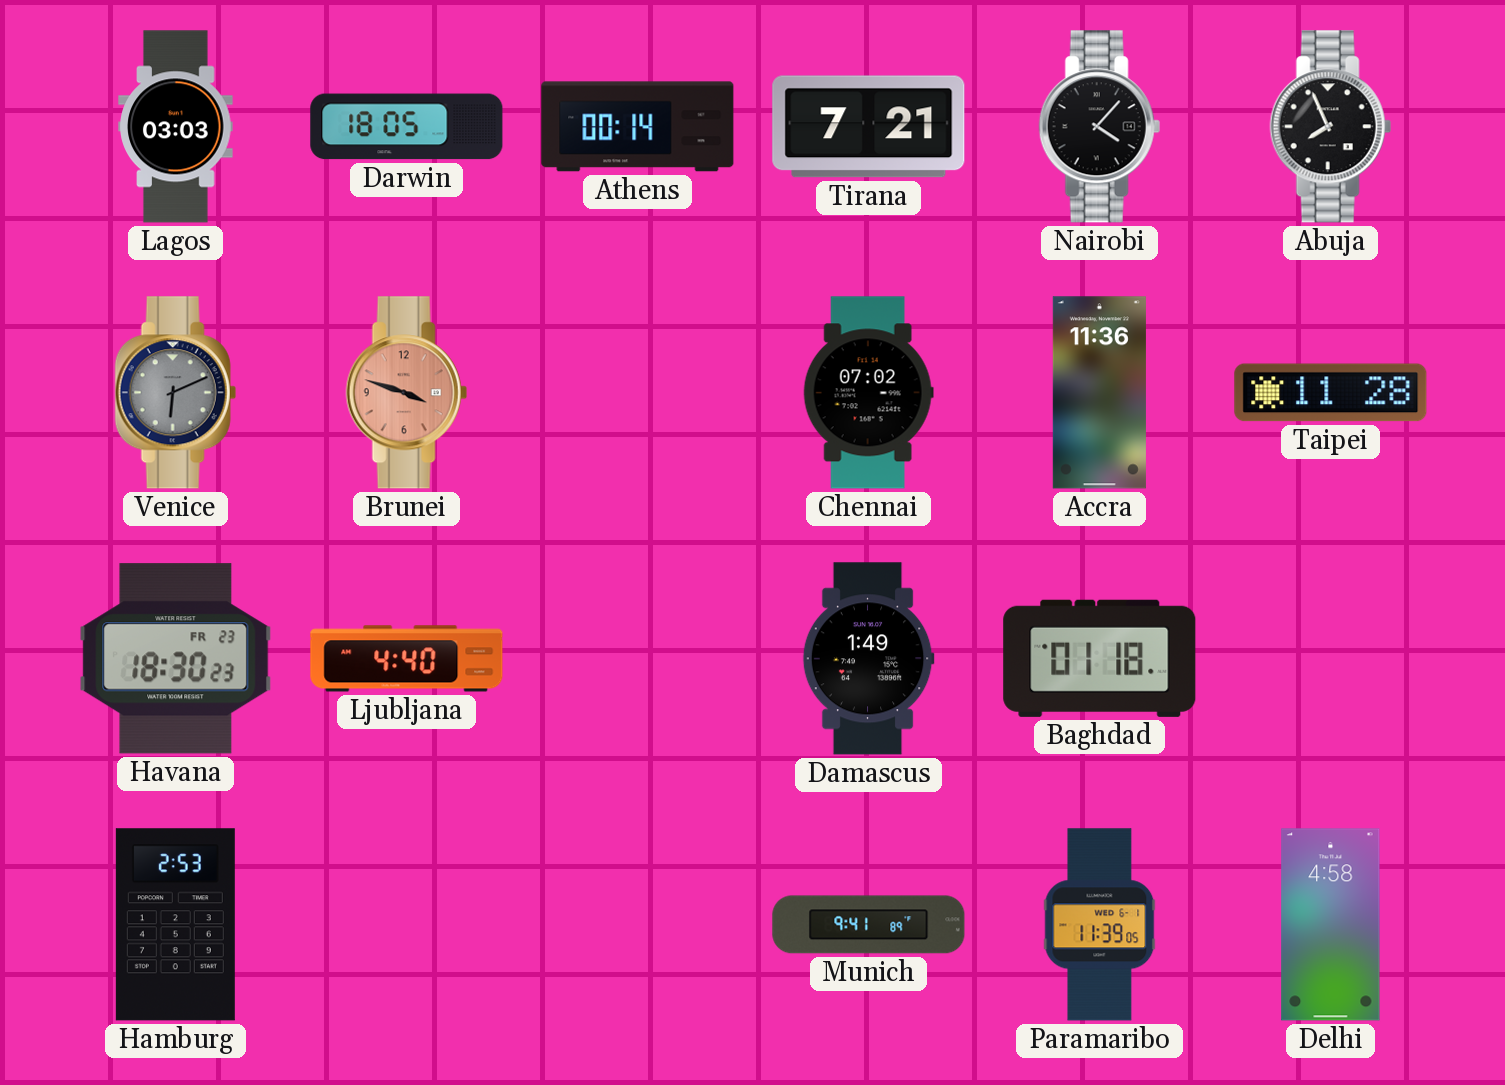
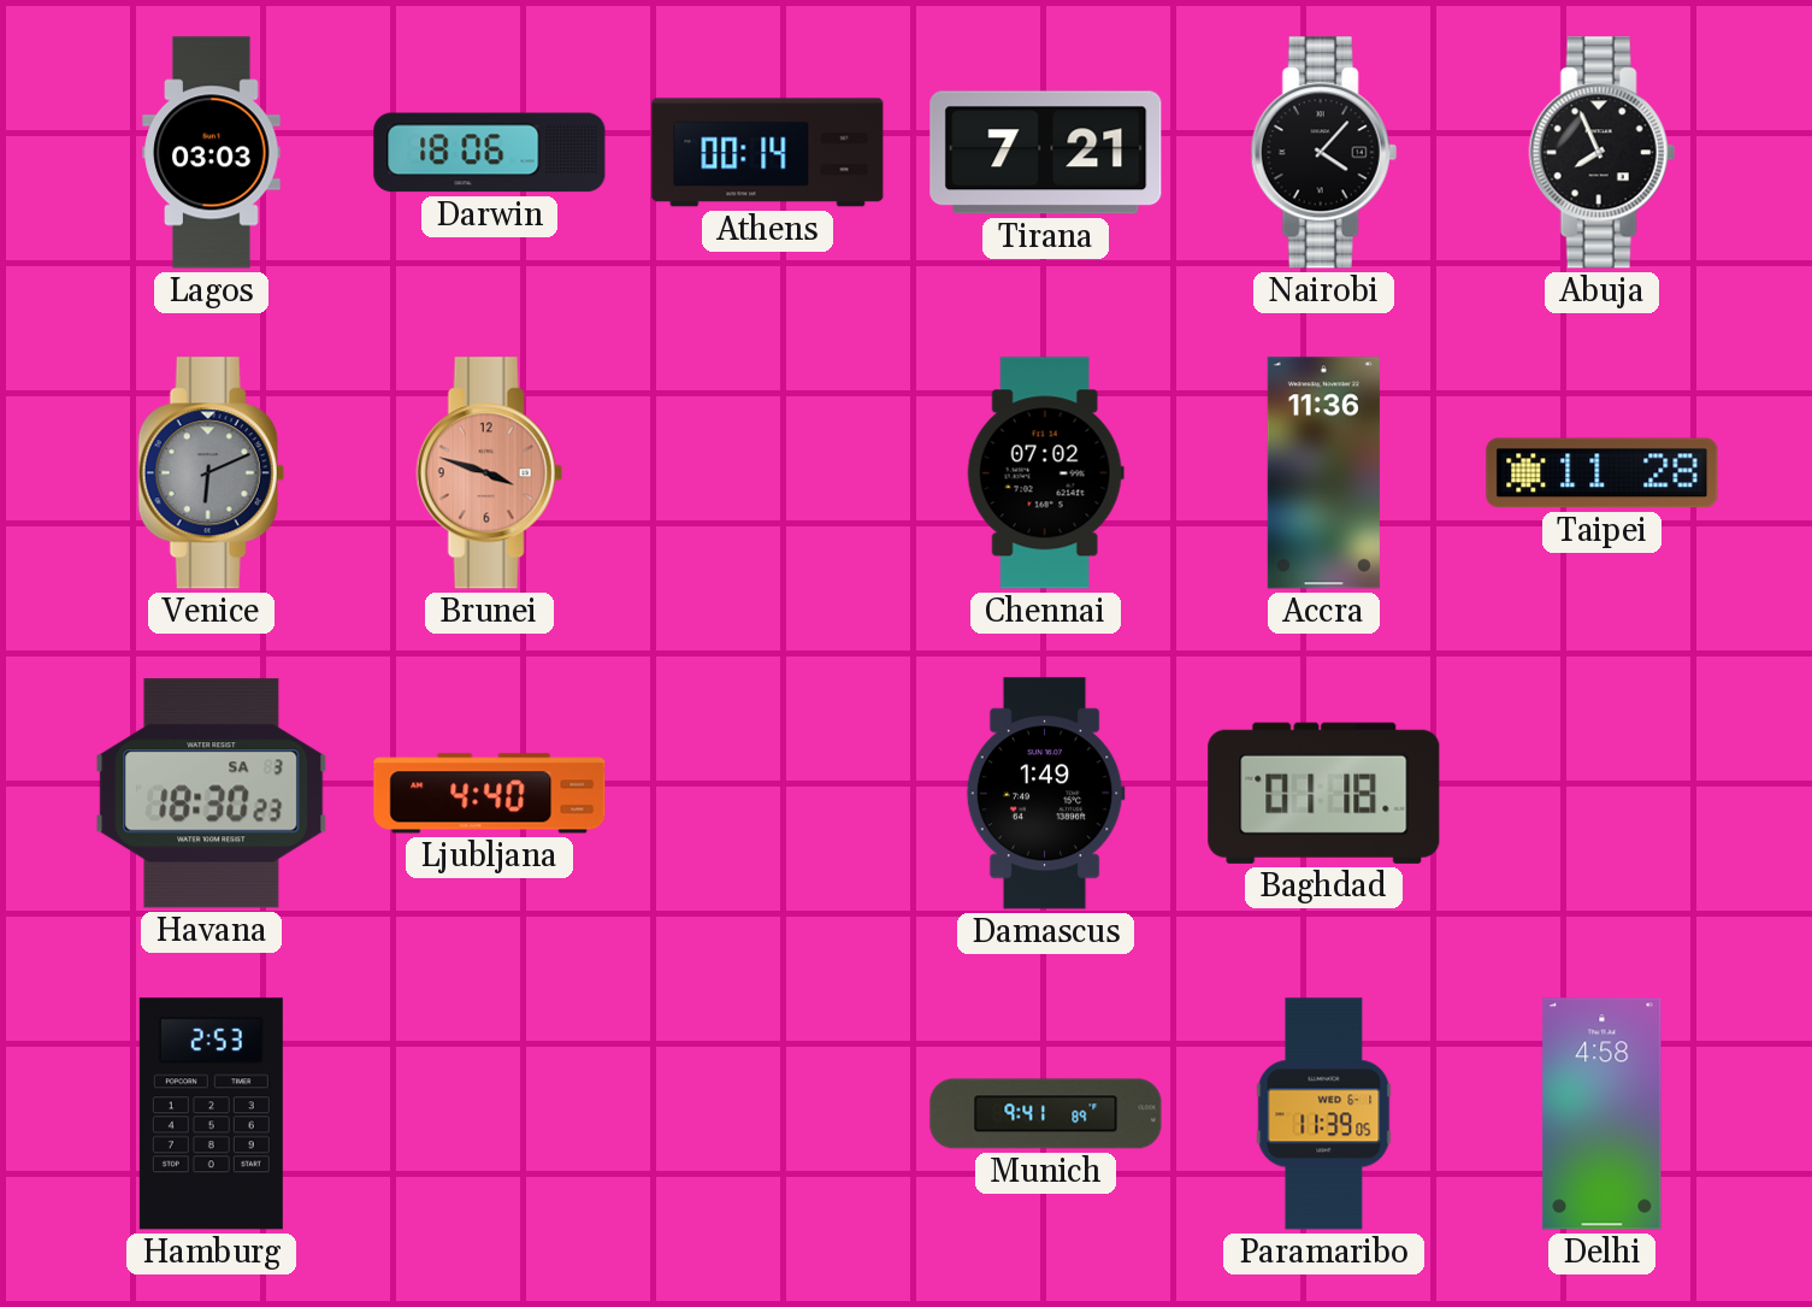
Darwin: 18:05 -> 18:06 (490, 153)
Havana date: FR 23 -> SA 3 (212, 794)
